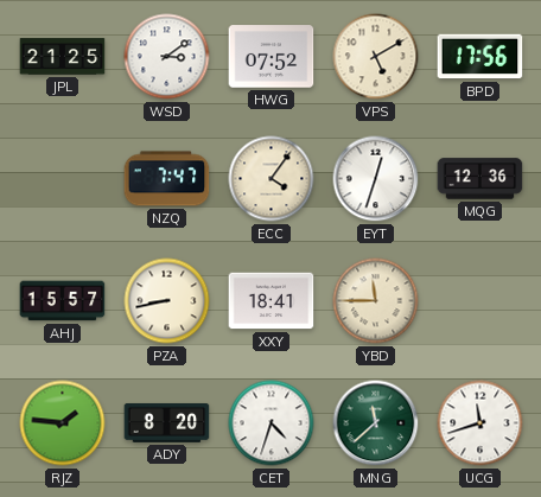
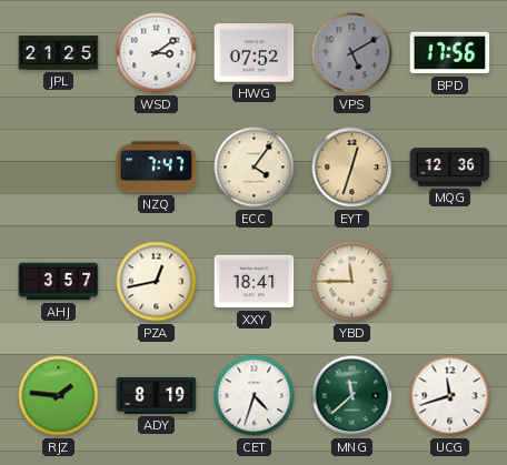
VPS dial: cream -> grey (352, 53)
EYT dial: white -> champagne (352, 168)
AHJ: 15:57 -> 3:57 (59, 282)
PZA: 8:43 -> 12:43 (157, 282)
ADY: 8:20 -> 8:19 (157, 395)
